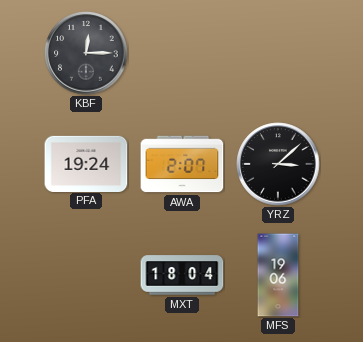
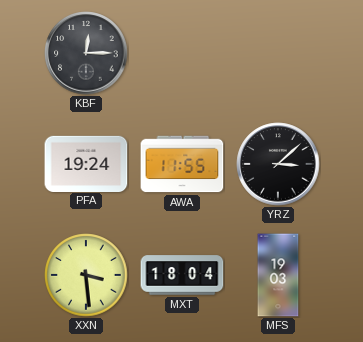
AWA: 2:07 -> 11:55 (182, 164)
XXN: none -> 3:29 (86, 275)
MFS: 19:06 -> 19:03 (278, 275)
